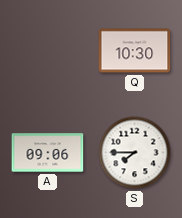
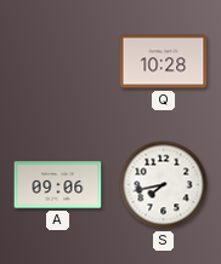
Q: 10:30 -> 10:28 (164, 62)
S: 7:45 -> 7:43 (164, 185)
